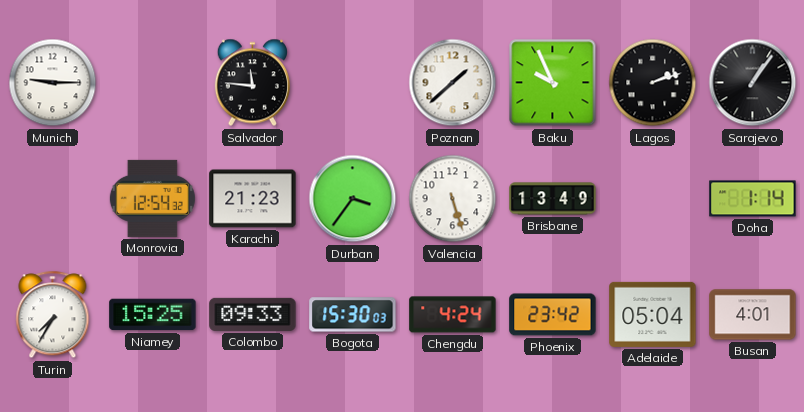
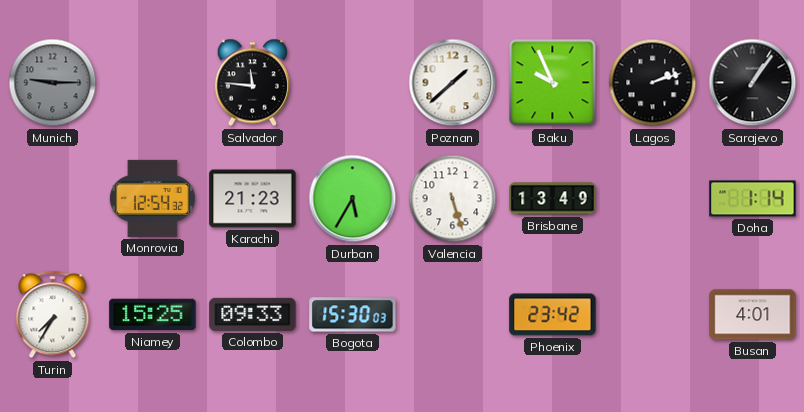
Munich dial: white -> grey (53, 83)
Durban: 3:36 -> 5:35 (353, 199)
Chengdu: 4:24 -> none (453, 315)
Adelaide: 05:04 -> none (653, 314)
